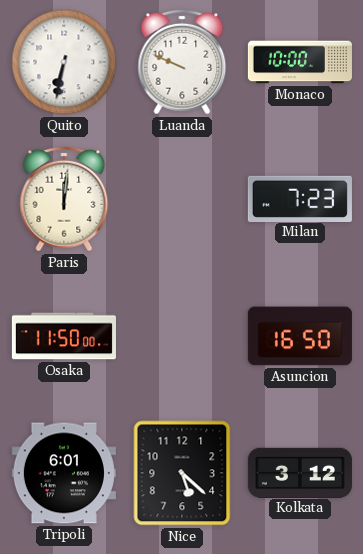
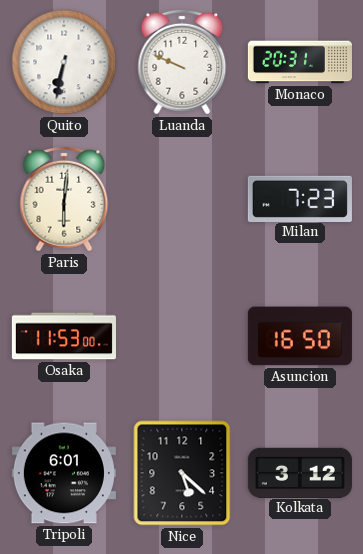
Monaco: 10:00 -> 20:31 (300, 62)
Paris: 12:01 -> 6:01 (64, 199)
Osaka: 11:50 -> 11:53 (64, 336)
